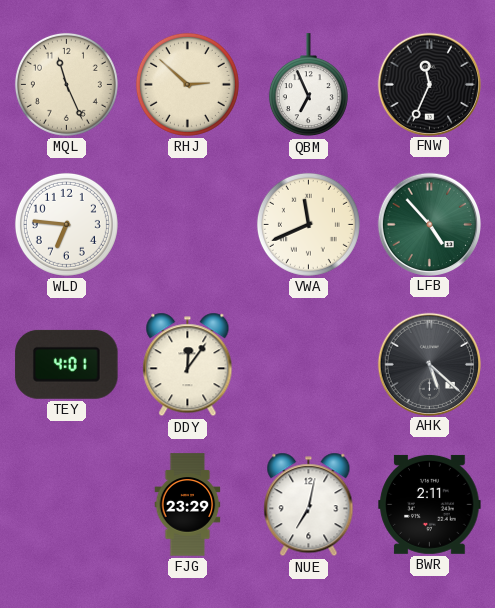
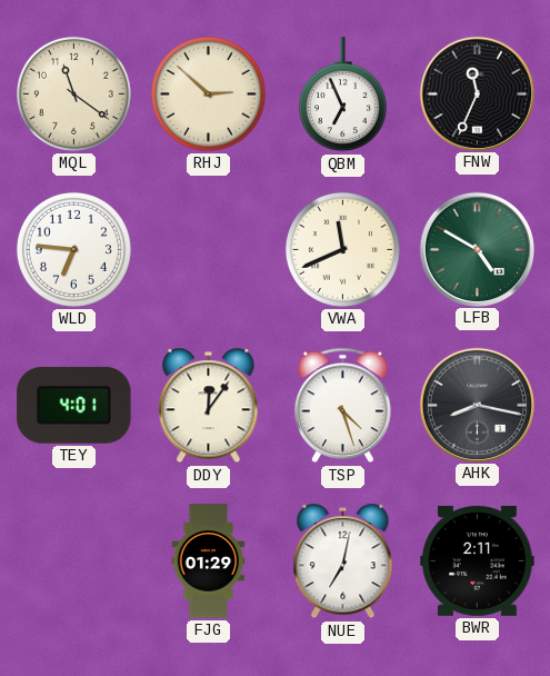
MQL: 11:26 -> 11:21 (73, 93)
LFB: 4:53 -> 4:50 (477, 249)
TSP: none -> 4:27 (343, 406)
AHK: 5:22 -> 8:17 (477, 405)
FJG: 23:29 -> 01:29 (209, 561)
